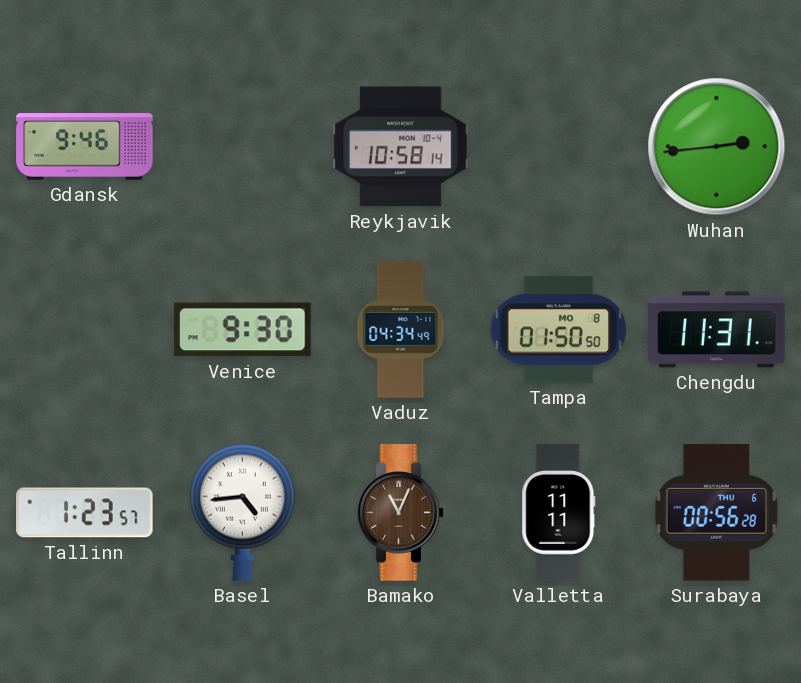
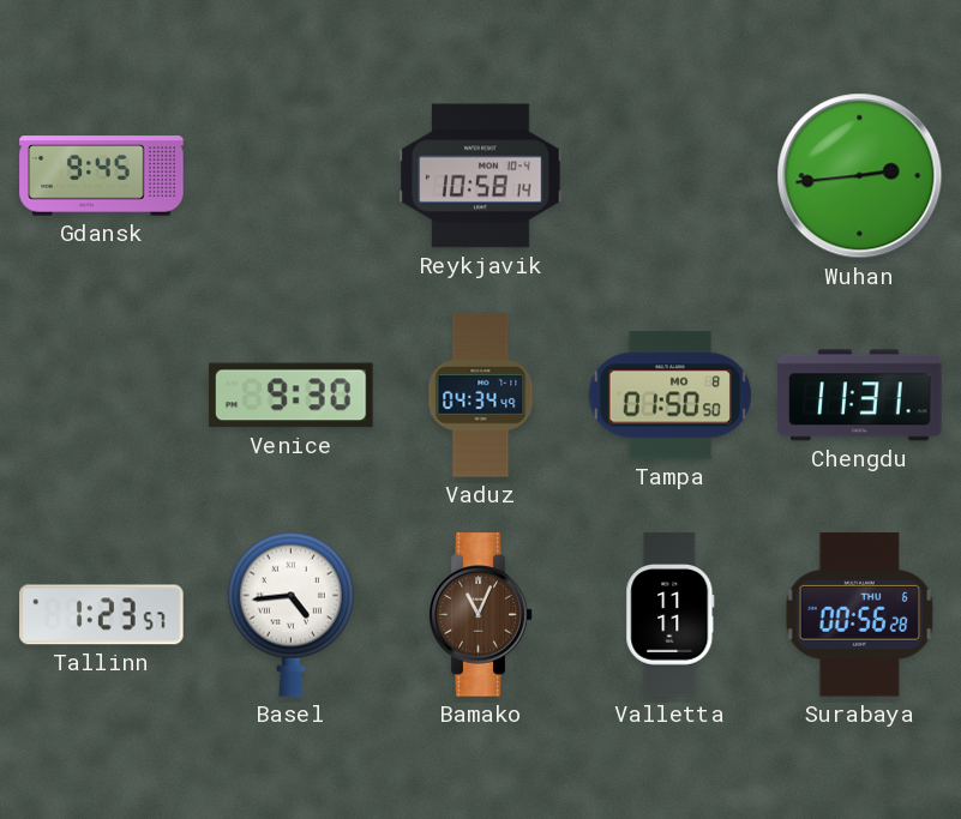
Gdansk: 9:46 -> 9:45 (102, 176)
